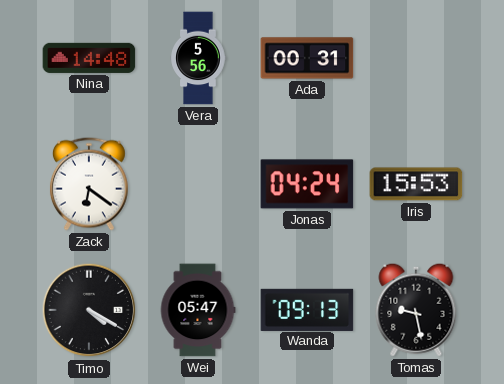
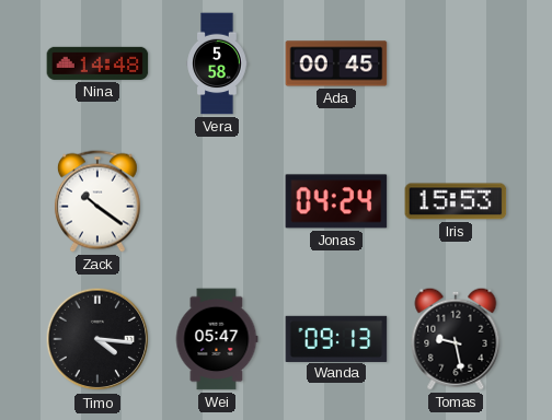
Vera: 5:56 -> 5:58 (217, 63)
Ada: 00:31 -> 00:45 (336, 63)
Zack: 6:21 -> 10:21 (97, 201)
Timo: 4:20 -> 4:16 (97, 339)
